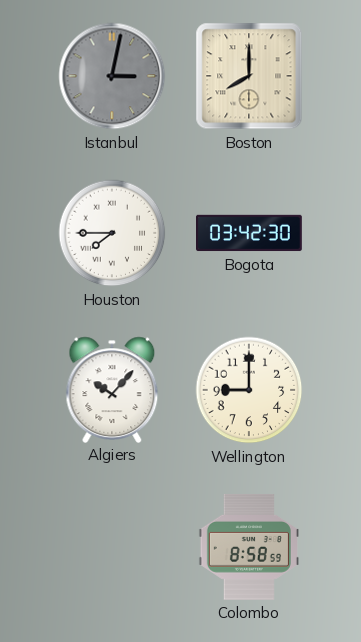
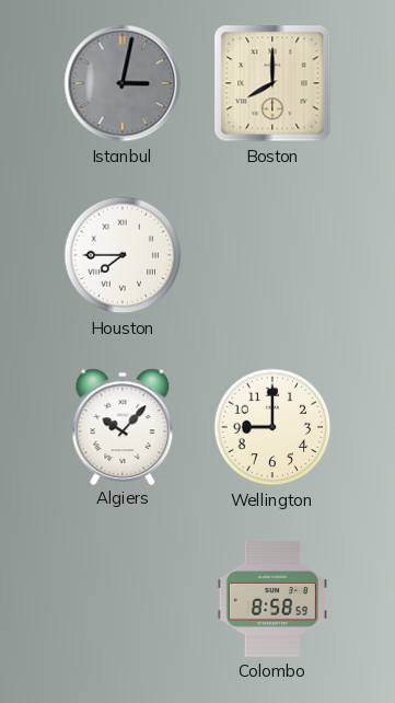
Bogota: 03:42 -> none (250, 233)
